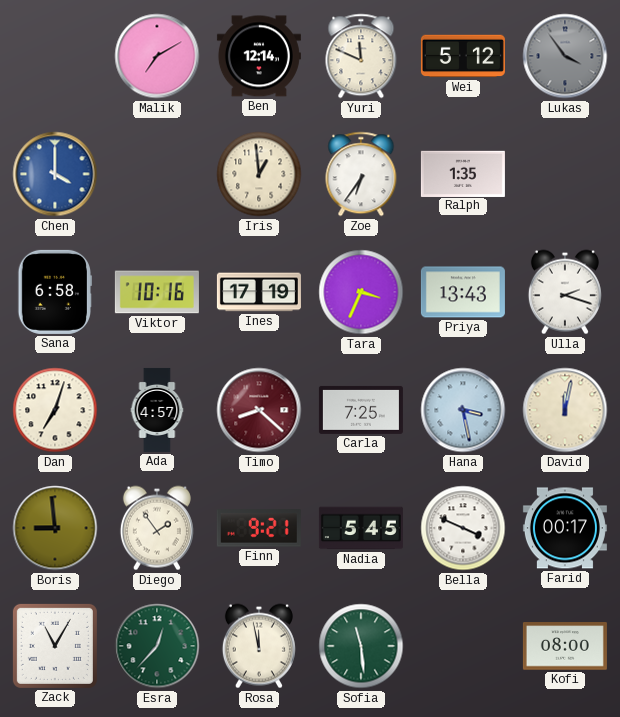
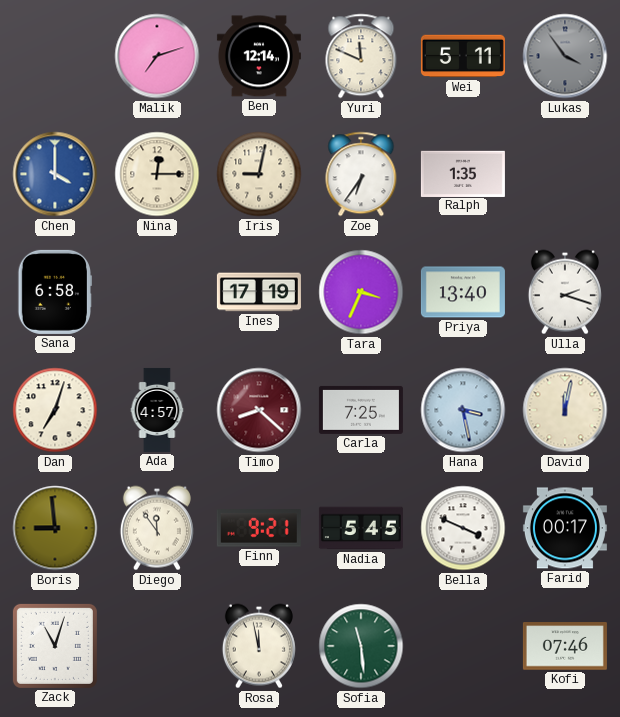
Malik: 7:10 -> 7:12 (157, 56)
Wei: 5:12 -> 5:11 (463, 56)
Nina: none -> 12:15 (157, 174)
Iris: 12:59 -> 9:02 (259, 174)
Viktor: 10:16 -> none (157, 292)
Priya: 13:43 -> 13:40 (463, 292)
Diego: 1:54 -> 11:54 (157, 528)
Zack: 11:05 -> 11:03 (55, 646)
Esra: 12:37 -> none (157, 646)
Kofi: 08:00 -> 07:46 (565, 646)
